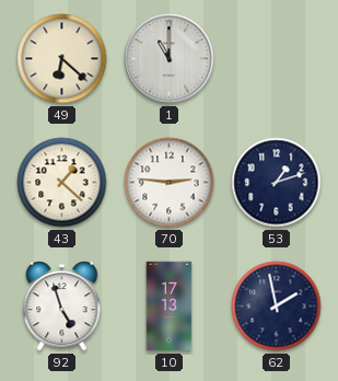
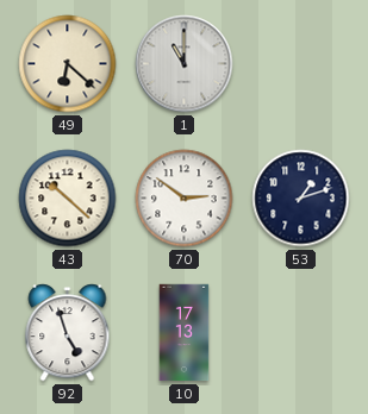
43: 1:22 -> 10:22 (68, 199)
70: 2:46 -> 2:51 (185, 199)
62: 1:58 -> none (277, 307)
